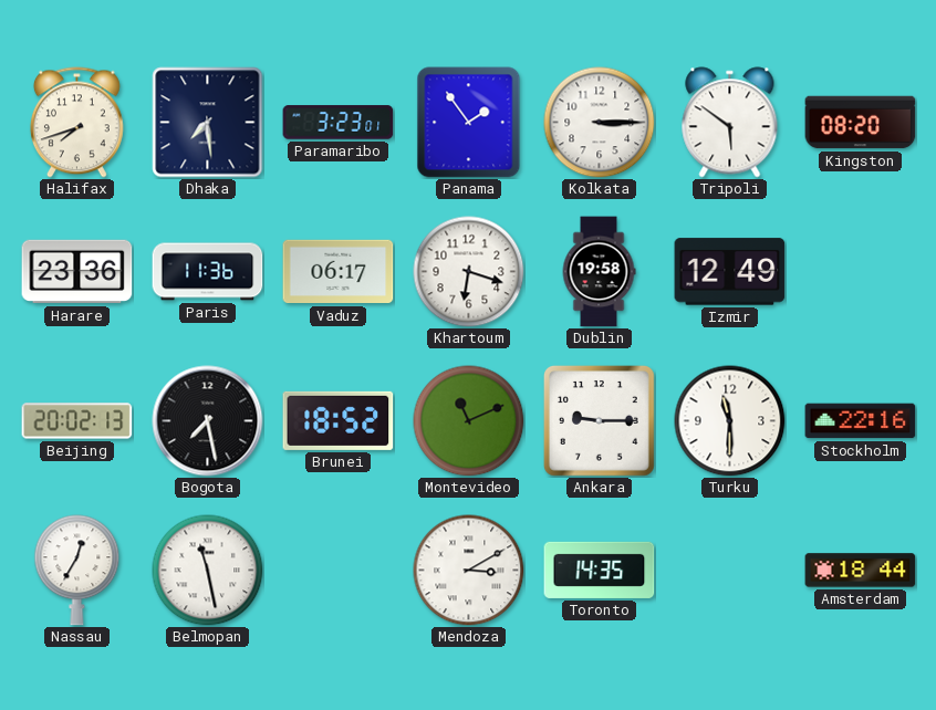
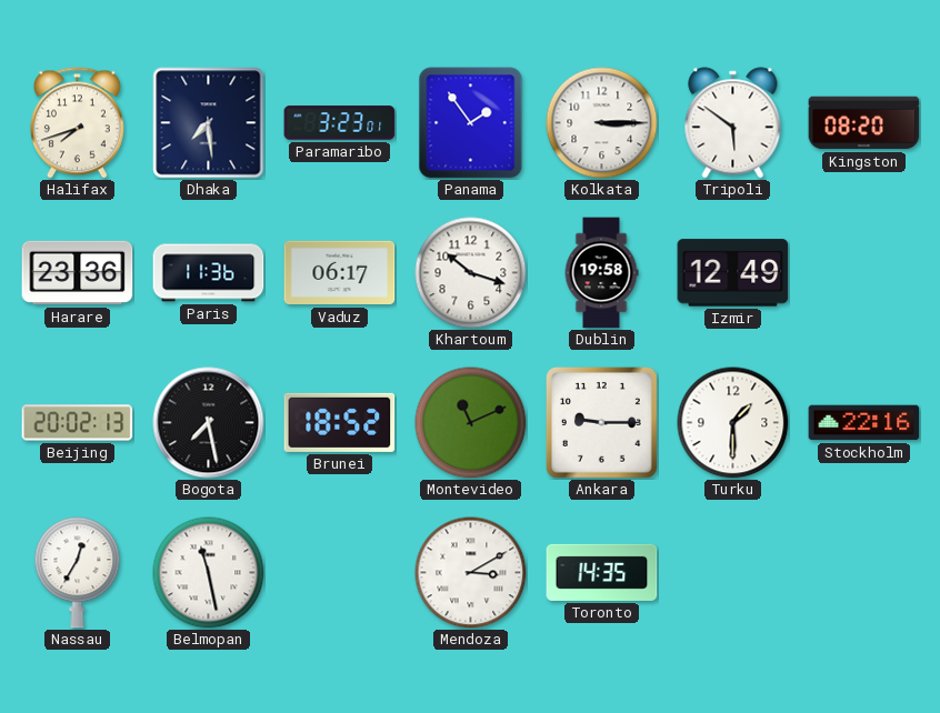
Khartoum: 6:18 -> 10:18 (471, 273)
Turku: 11:30 -> 1:30 (733, 423)
Amsterdam: 18:44 -> none (861, 571)
